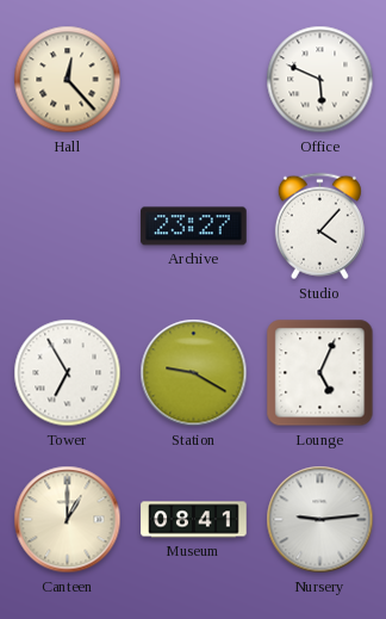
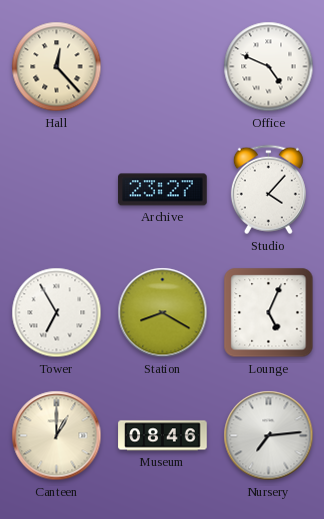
Office: 5:49 -> 4:49 (269, 67)
Station: 9:20 -> 8:20 (163, 313)
Museum: 08:41 -> 08:46 (163, 436)
Nursery: 9:14 -> 7:14 (269, 436)
